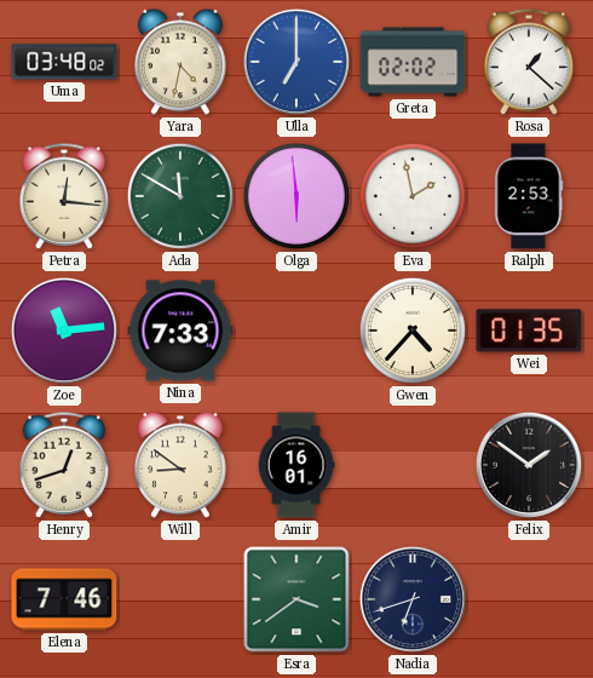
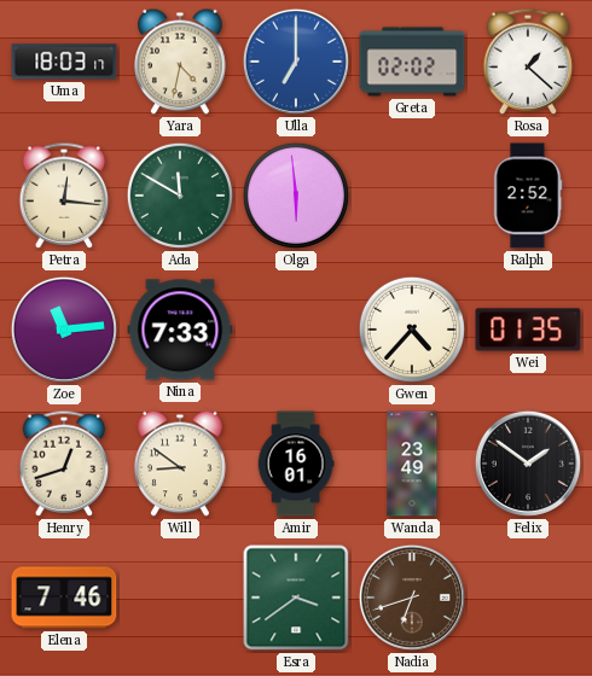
Uma: 03:48 -> 18:03 (64, 62)
Eva: 1:58 -> none (413, 196)
Ralph: 2:53 -> 2:52 (528, 196)
Wanda: none -> 23:49 (412, 464)
Nadia dial: navy -> brown (412, 598)
